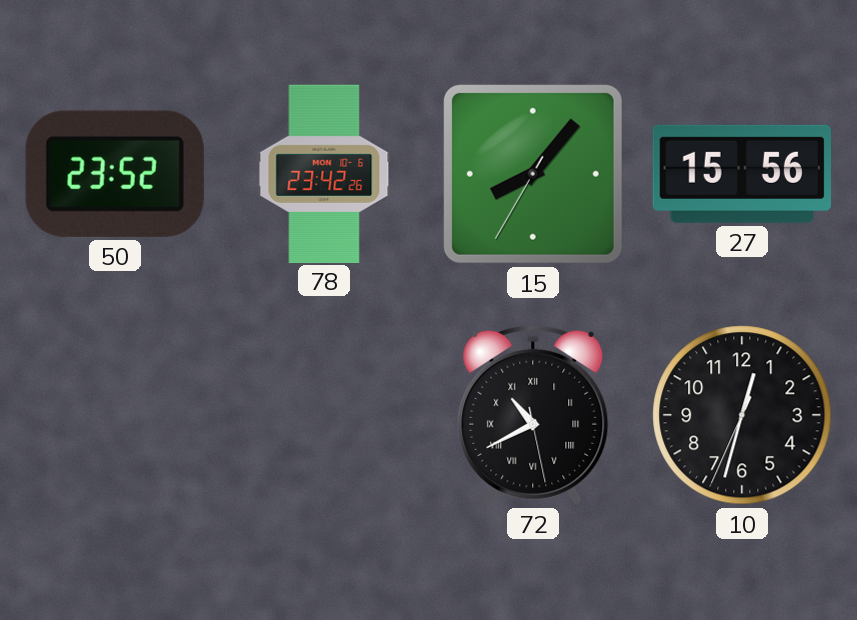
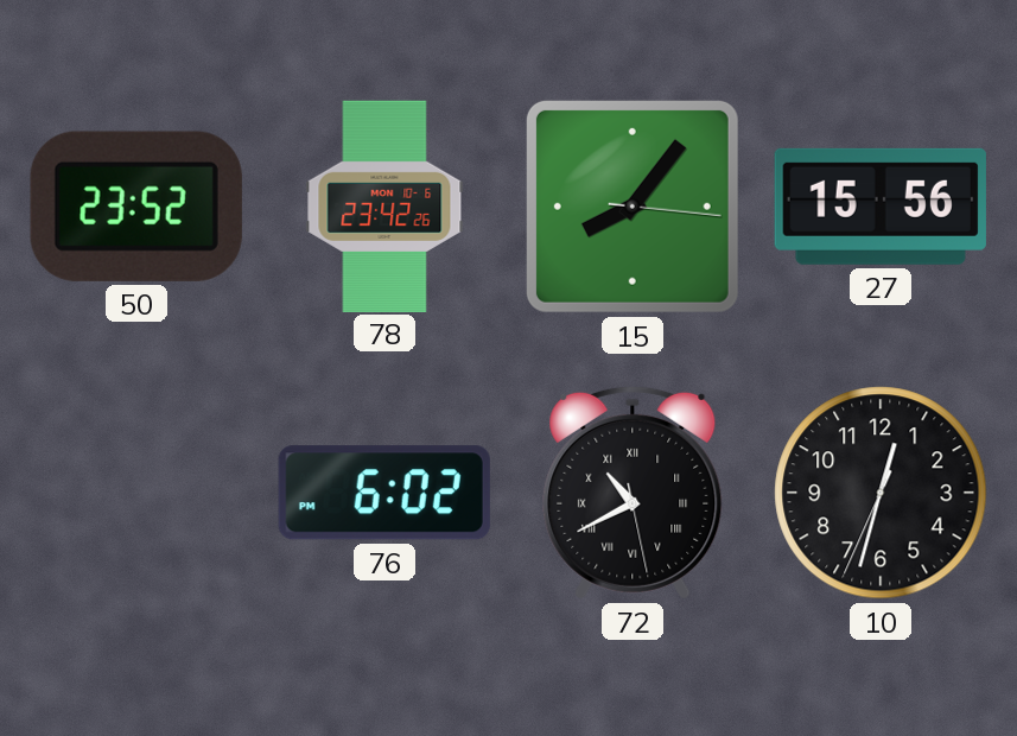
15: 8:06:35 -> 8:06:16 (633, 207)
76: none -> 6:02 (384, 493)
